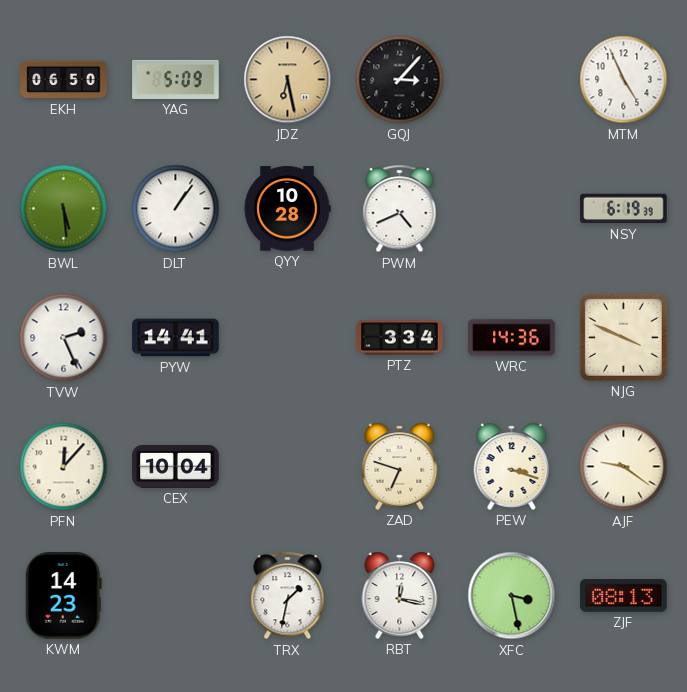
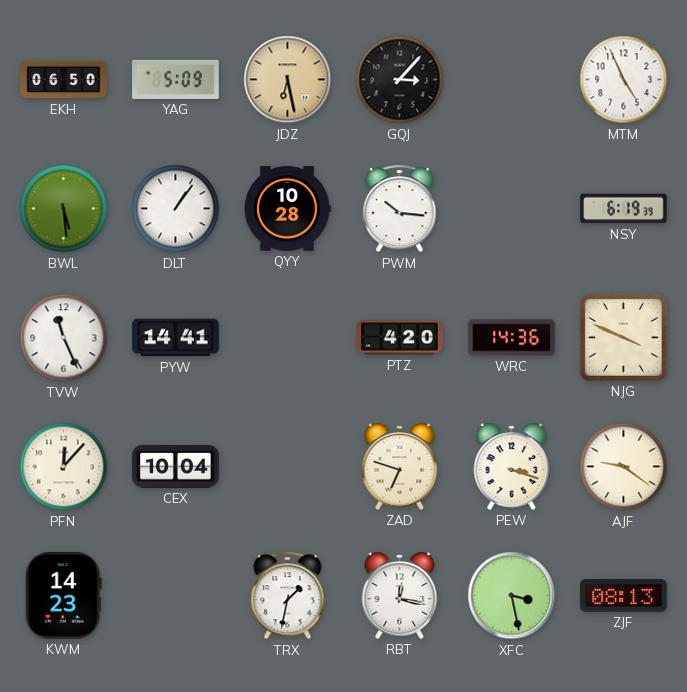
PWM: 4:41 -> 10:16 (400, 209)
TVW: 2:26 -> 11:26 (64, 338)
PTZ: 3:34 -> 4:20 (400, 338)
